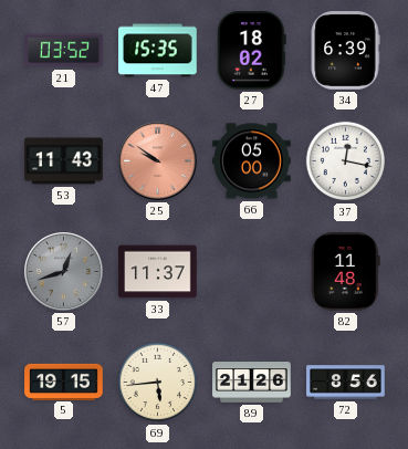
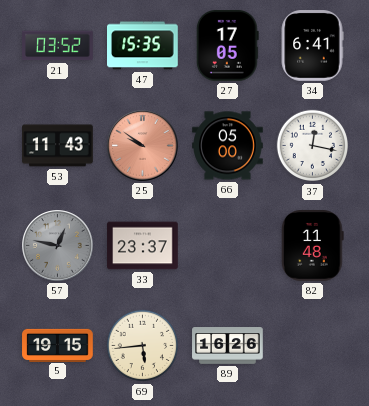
27: 18:02 -> 17:05 (227, 46)
34: 6:39 -> 6:41 (312, 46)
57: 12:42 -> 12:47 (58, 246)
33: 11:37 -> 23:37 (143, 246)
89: 21:26 -> 16:26 (228, 346)
72: 8:56 -> none (346, 383)
